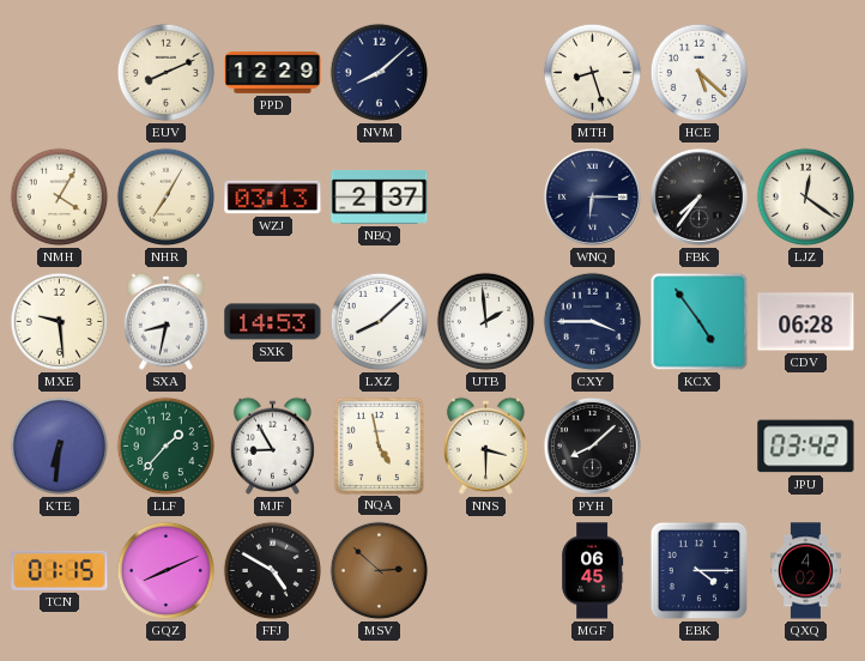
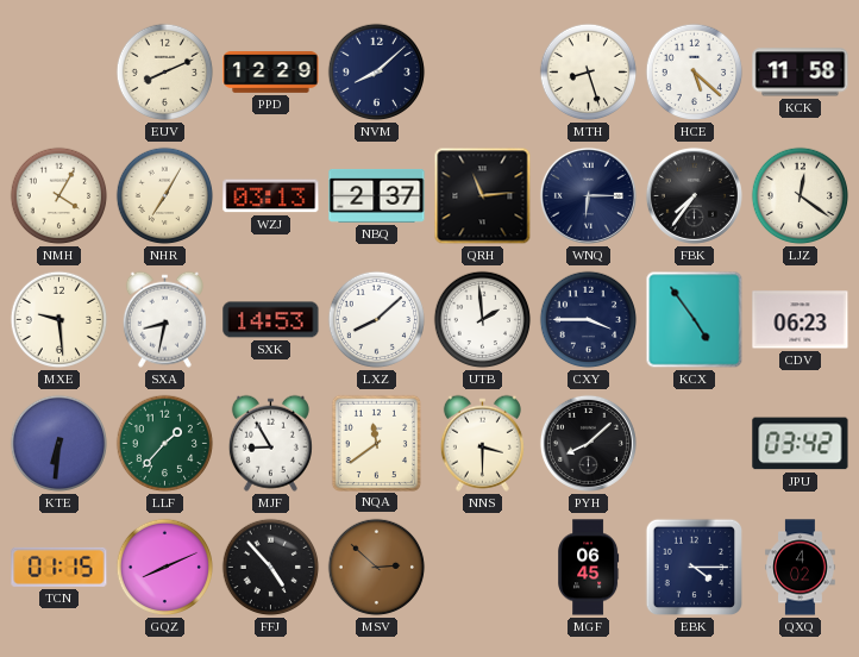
KCK: none -> 11:58 (801, 73)
QRH: none -> 11:14 (483, 196)
CDV: 06:28 -> 06:23 (801, 320)
NQA: 4:58 -> 11:39 (376, 443)
FFJ: 4:50 -> 4:53 (271, 568)
